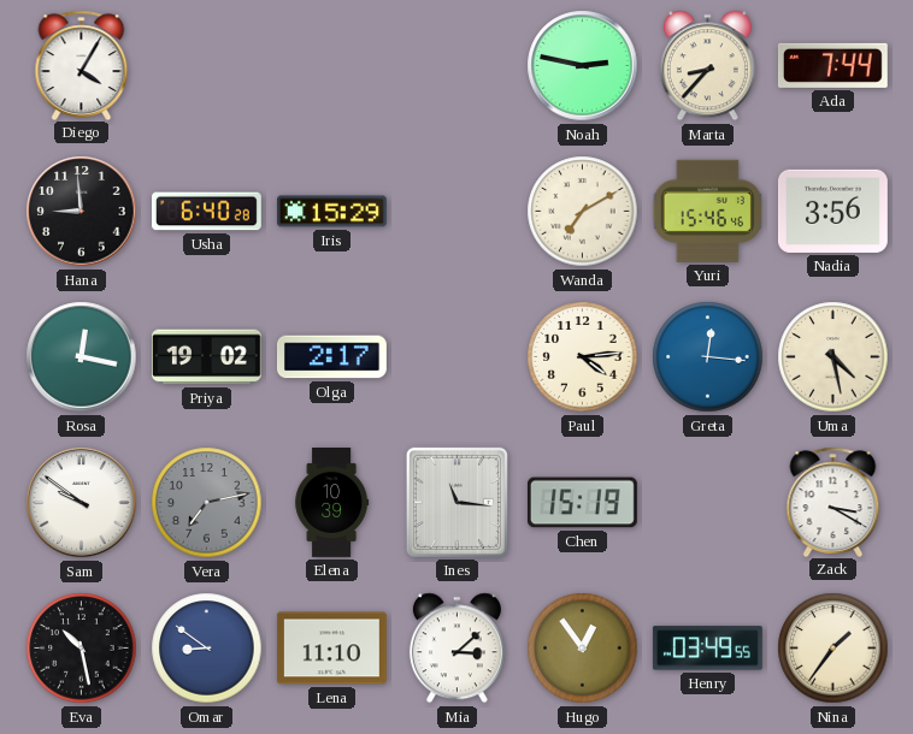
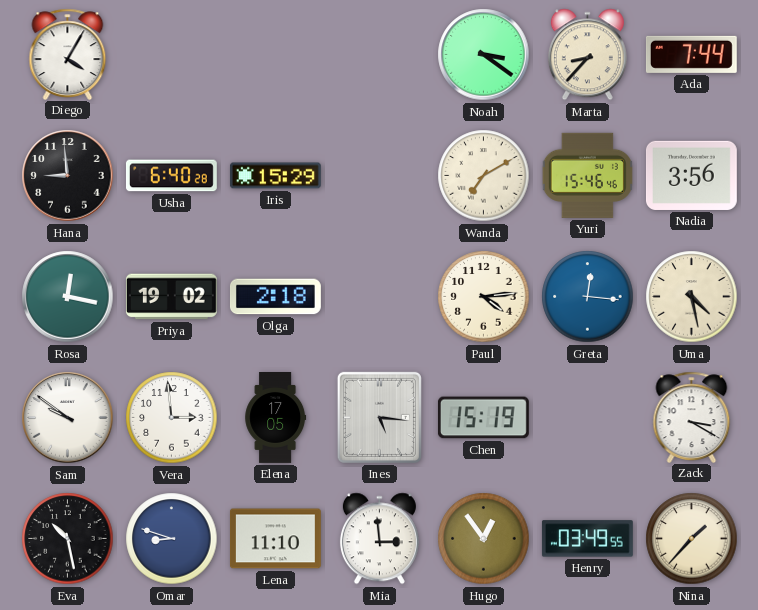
Noah: 2:47 -> 3:21 (484, 55)
Olga: 2:17 -> 2:18 (275, 297)
Vera: 7:13 -> 2:59 (172, 418)
Vera dial: grey -> white (172, 418)
Elena: 10:39 -> 17:05 (276, 418)
Ines: 11:16 -> 5:16 (379, 417)
Omar: 8:51 -> 8:48 (172, 539)
Mia: 3:08 -> 2:59 (379, 539)
Nina: 1:36 -> 1:37 (692, 539)
